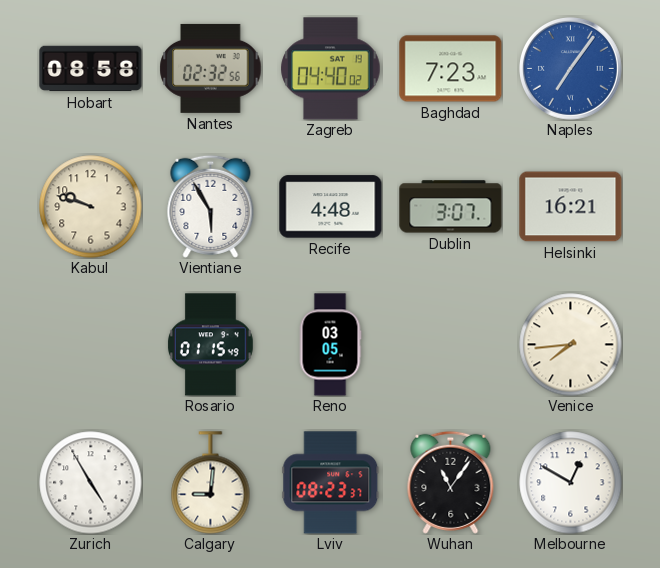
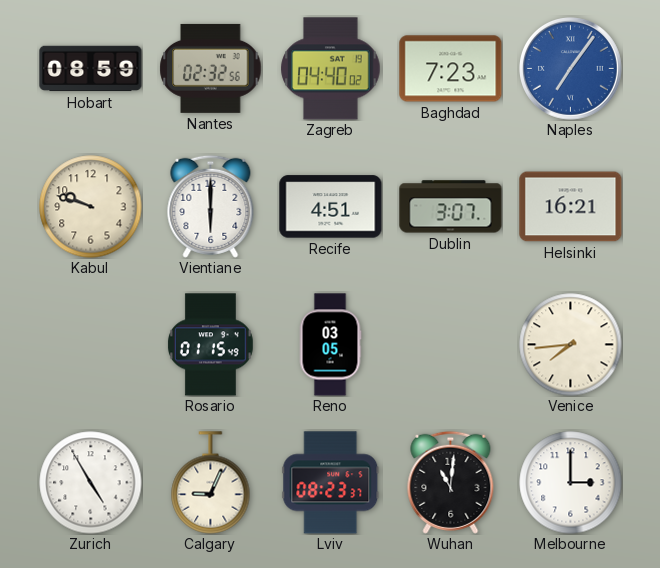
Hobart: 08:58 -> 08:59 (91, 69)
Vientiane: 5:55 -> 6:00 (211, 206)
Recife: 4:48 -> 4:51 (331, 207)
Calgary: 9:01 -> 9:04 (211, 483)
Wuhan: 11:06 -> 11:01 (451, 482)
Melbourne: 12:50 -> 3:00 (571, 483)
